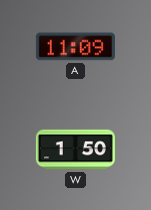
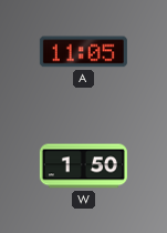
A: 11:09 -> 11:05 (83, 52)
